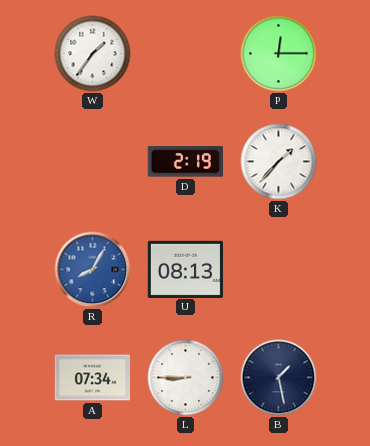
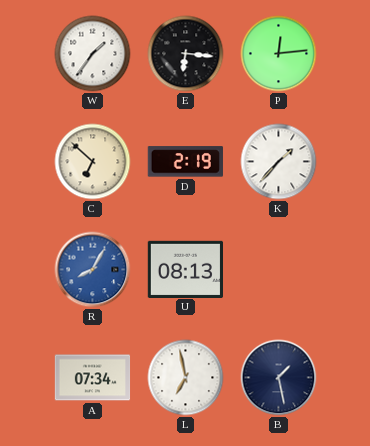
E: none -> 6:16 (186, 54)
P: 12:15 -> 12:14 (279, 54)
C: none -> 6:52 (93, 162)
L: 8:45 -> 6:58 (186, 378)
